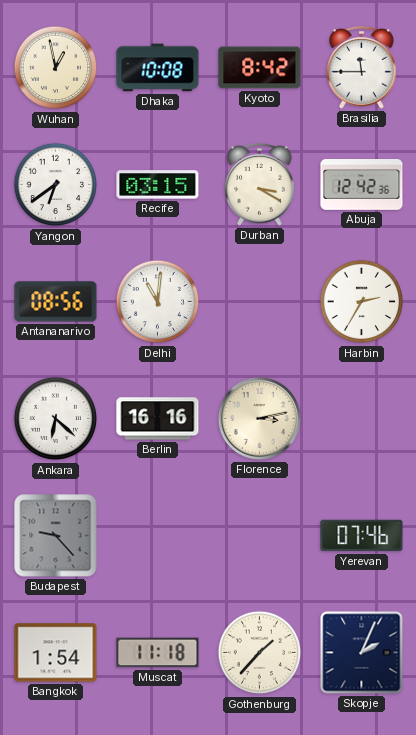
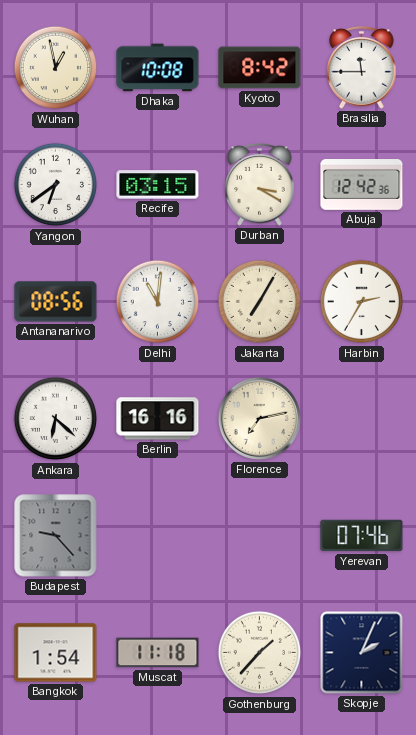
Jakarta: none -> 7:05 (260, 302)
Florence: 3:13 -> 7:13 (259, 418)
